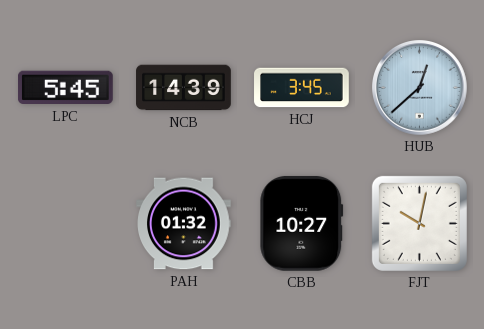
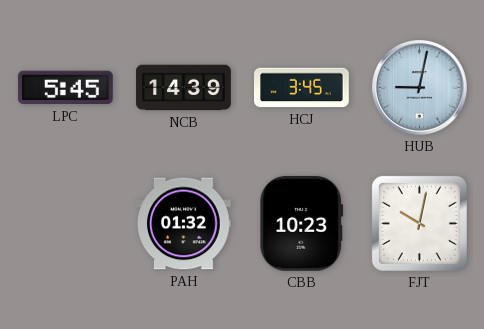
HUB: 12:38 -> 9:02 (420, 88)
CBB: 10:27 -> 10:23 (302, 224)
